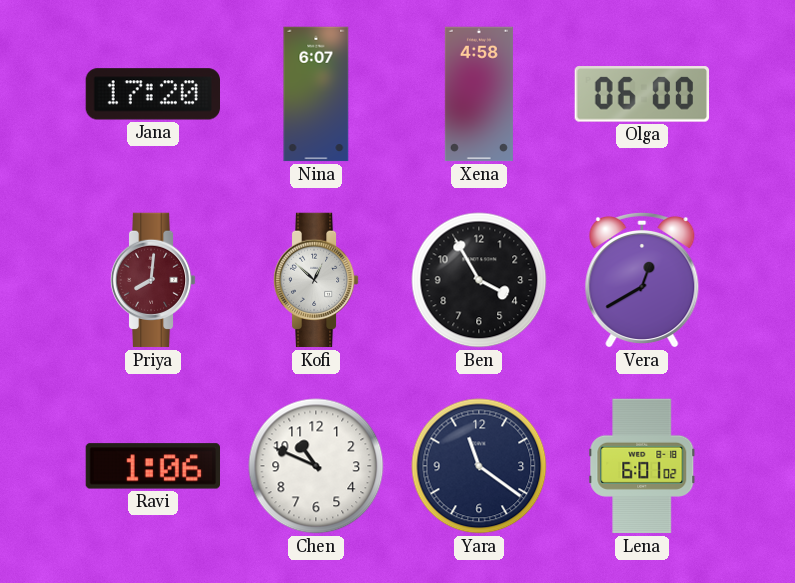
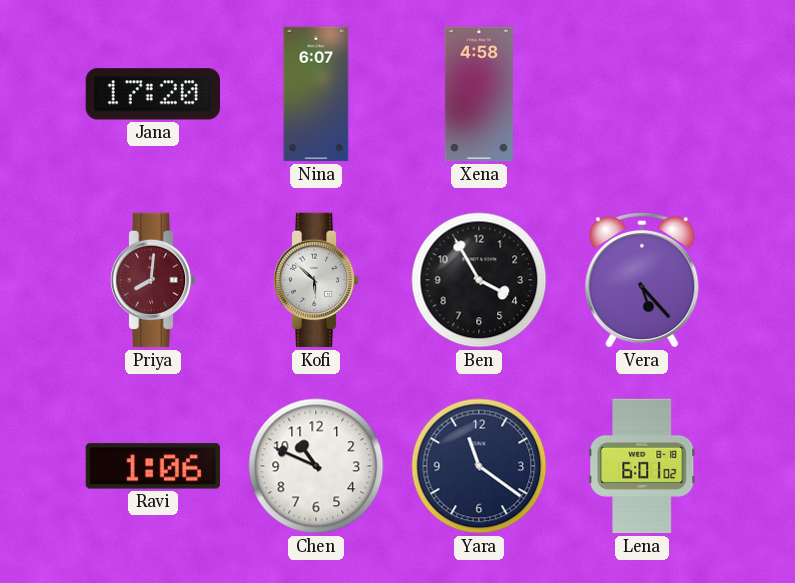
Olga: 06:00 -> none (641, 94)
Kofi: 12:52 -> 5:52 (316, 280)
Vera: 12:40 -> 5:23 (642, 280)
